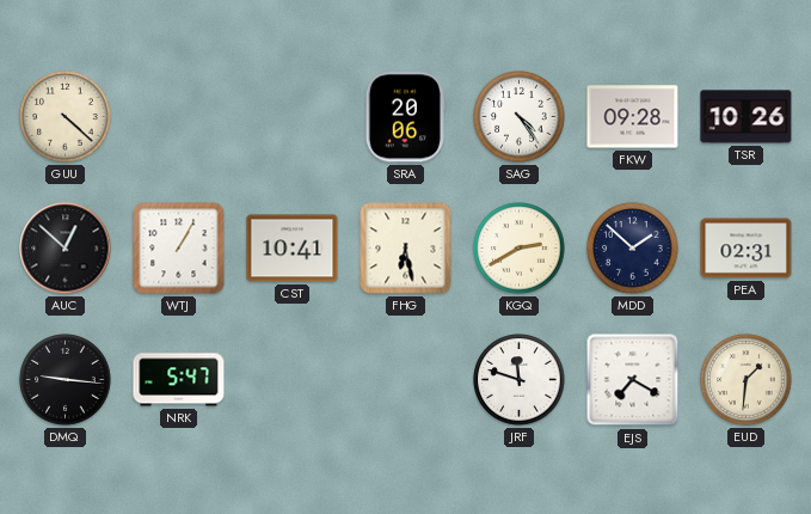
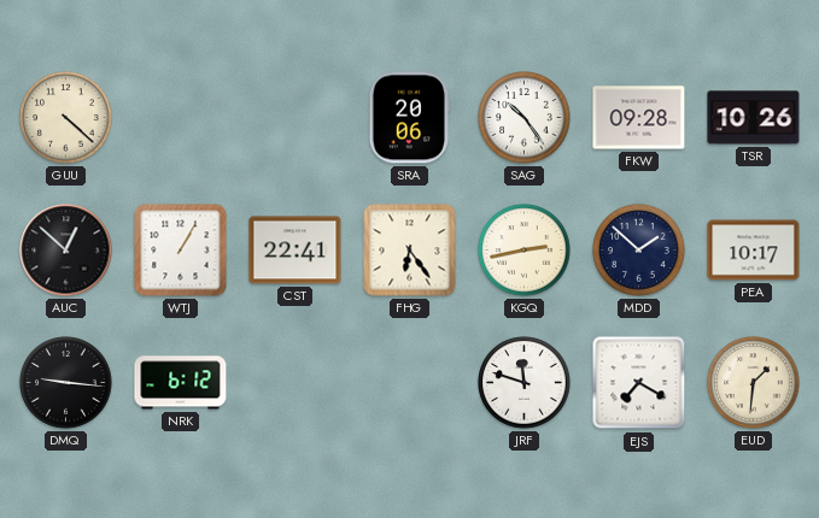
SAG: 4:24 -> 10:24 (525, 118)
CST: 10:41 -> 22:41 (296, 251)
FHG: 6:28 -> 6:24 (410, 251)
KGQ: 2:40 -> 2:43 (525, 251)
PEA: 02:31 -> 10:17 (754, 251)
NRK: 5:47 -> 6:12 (181, 383)
